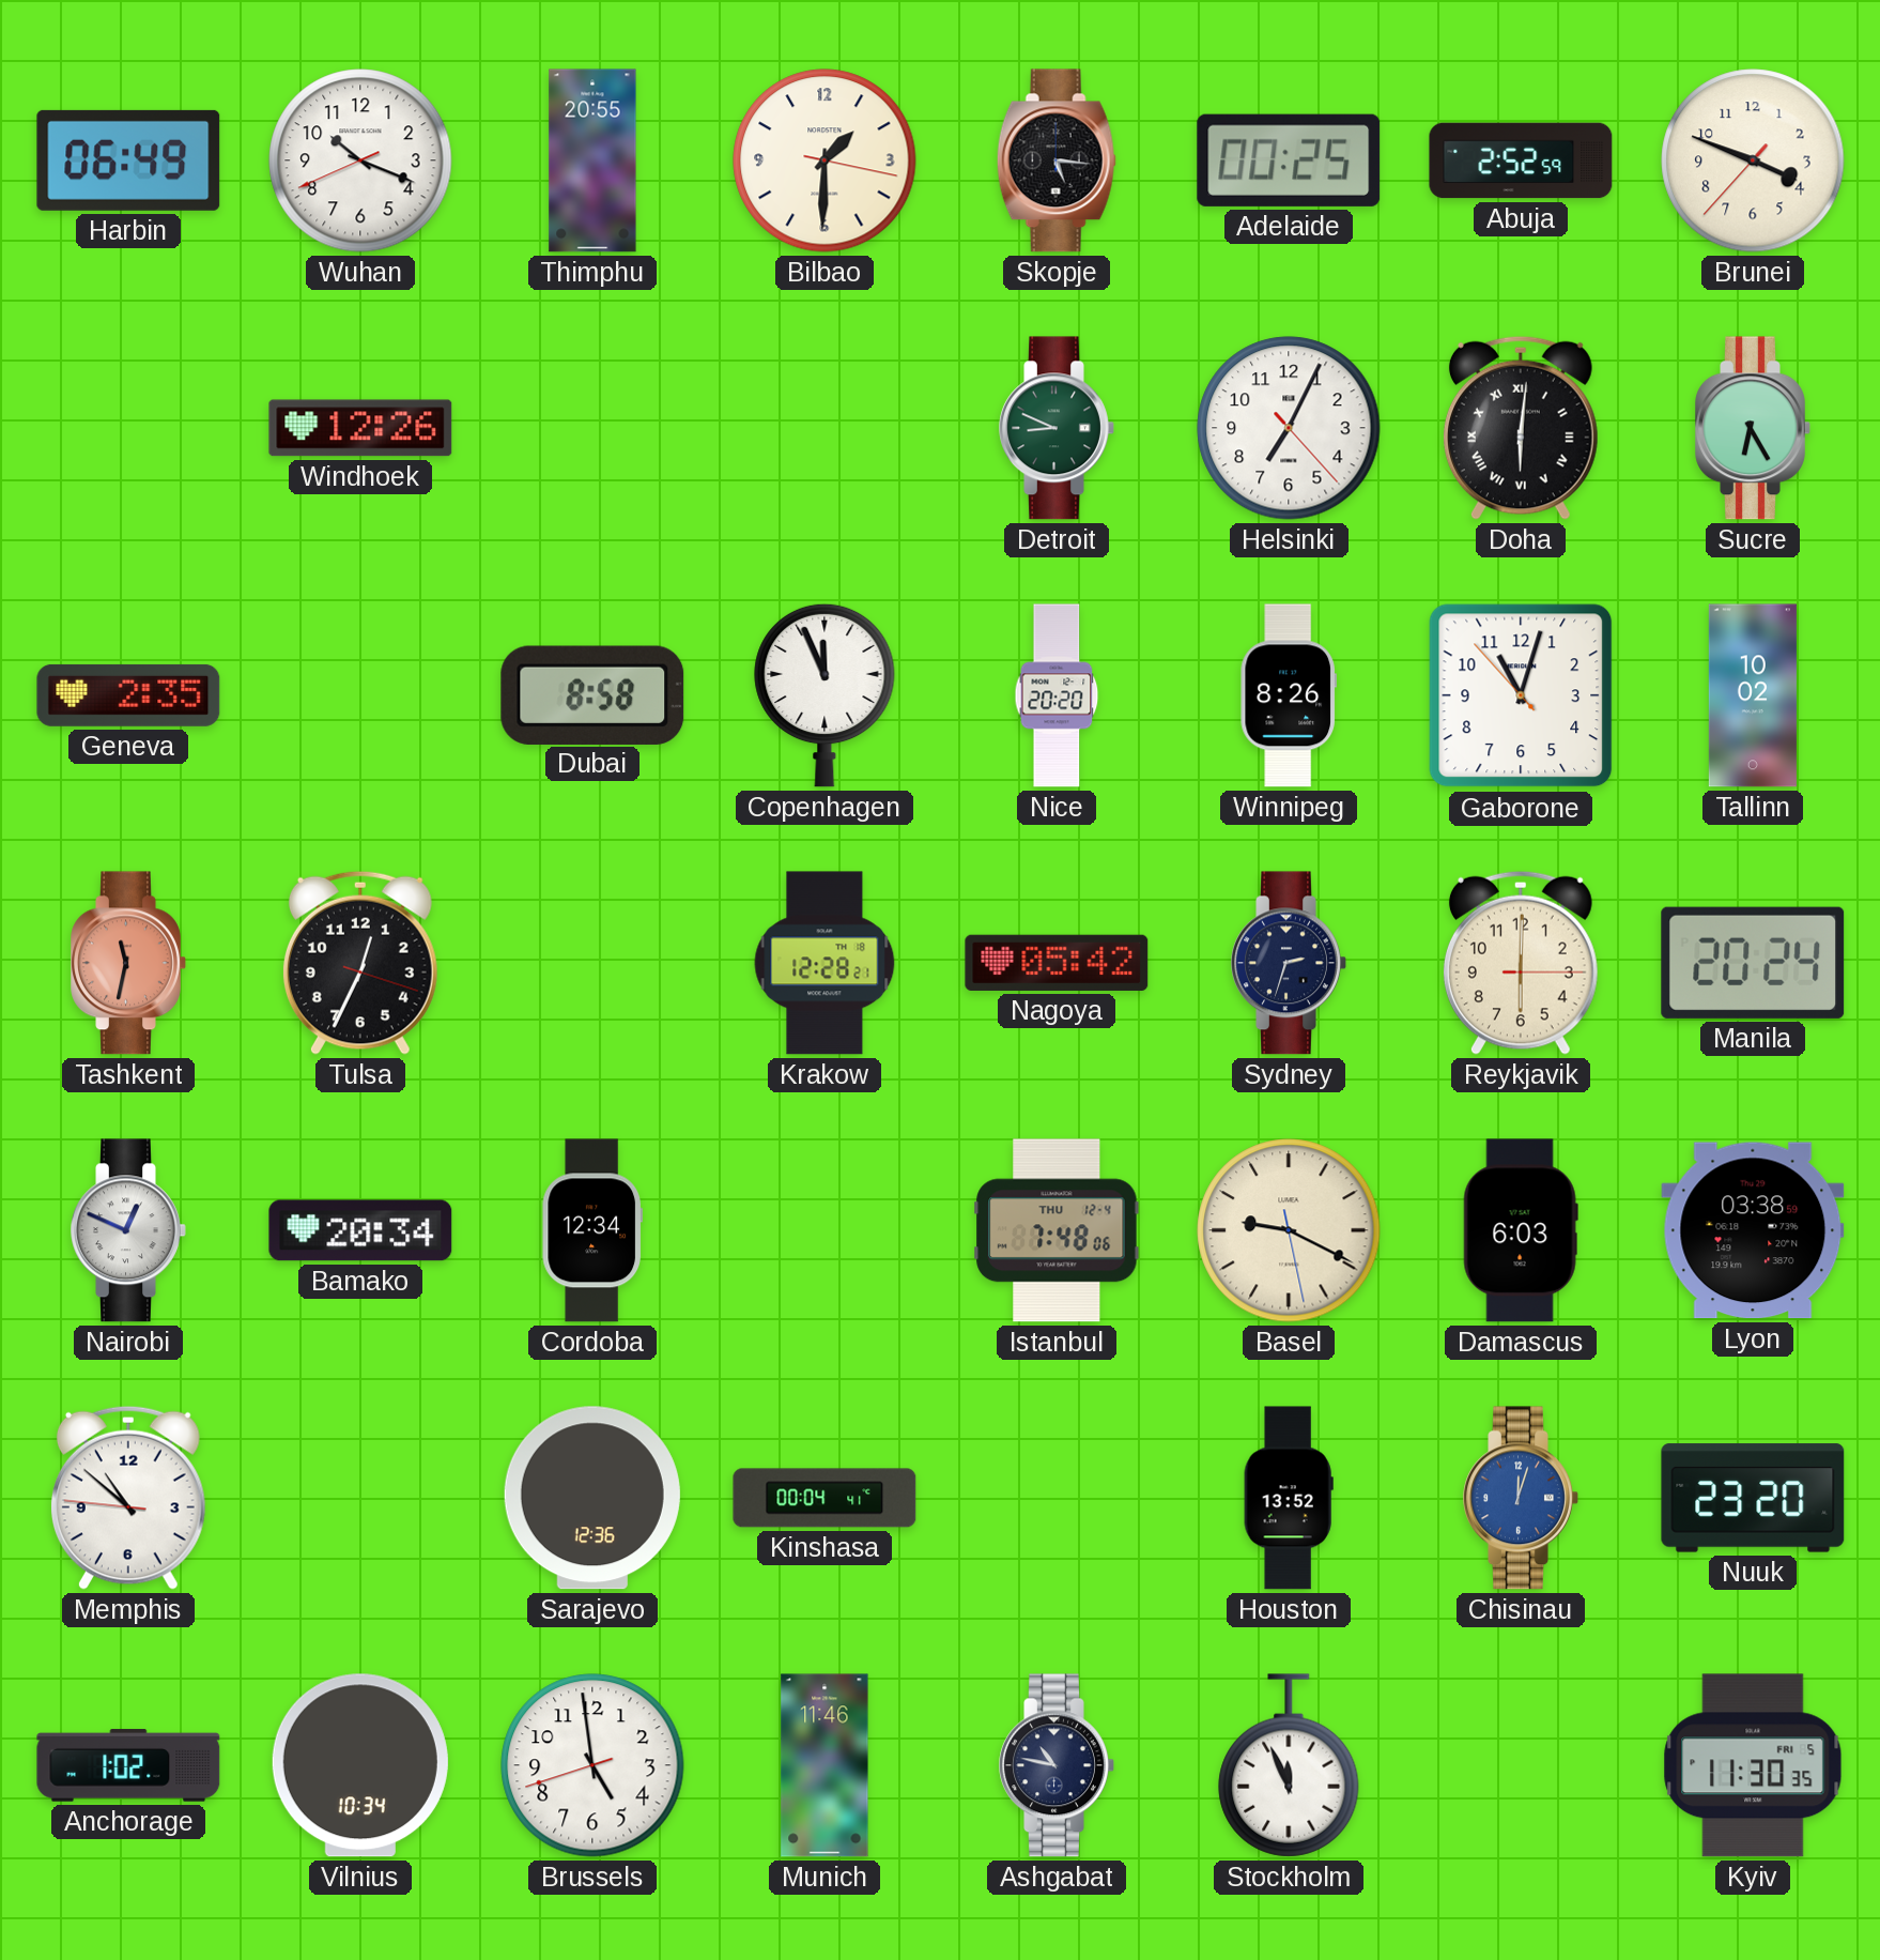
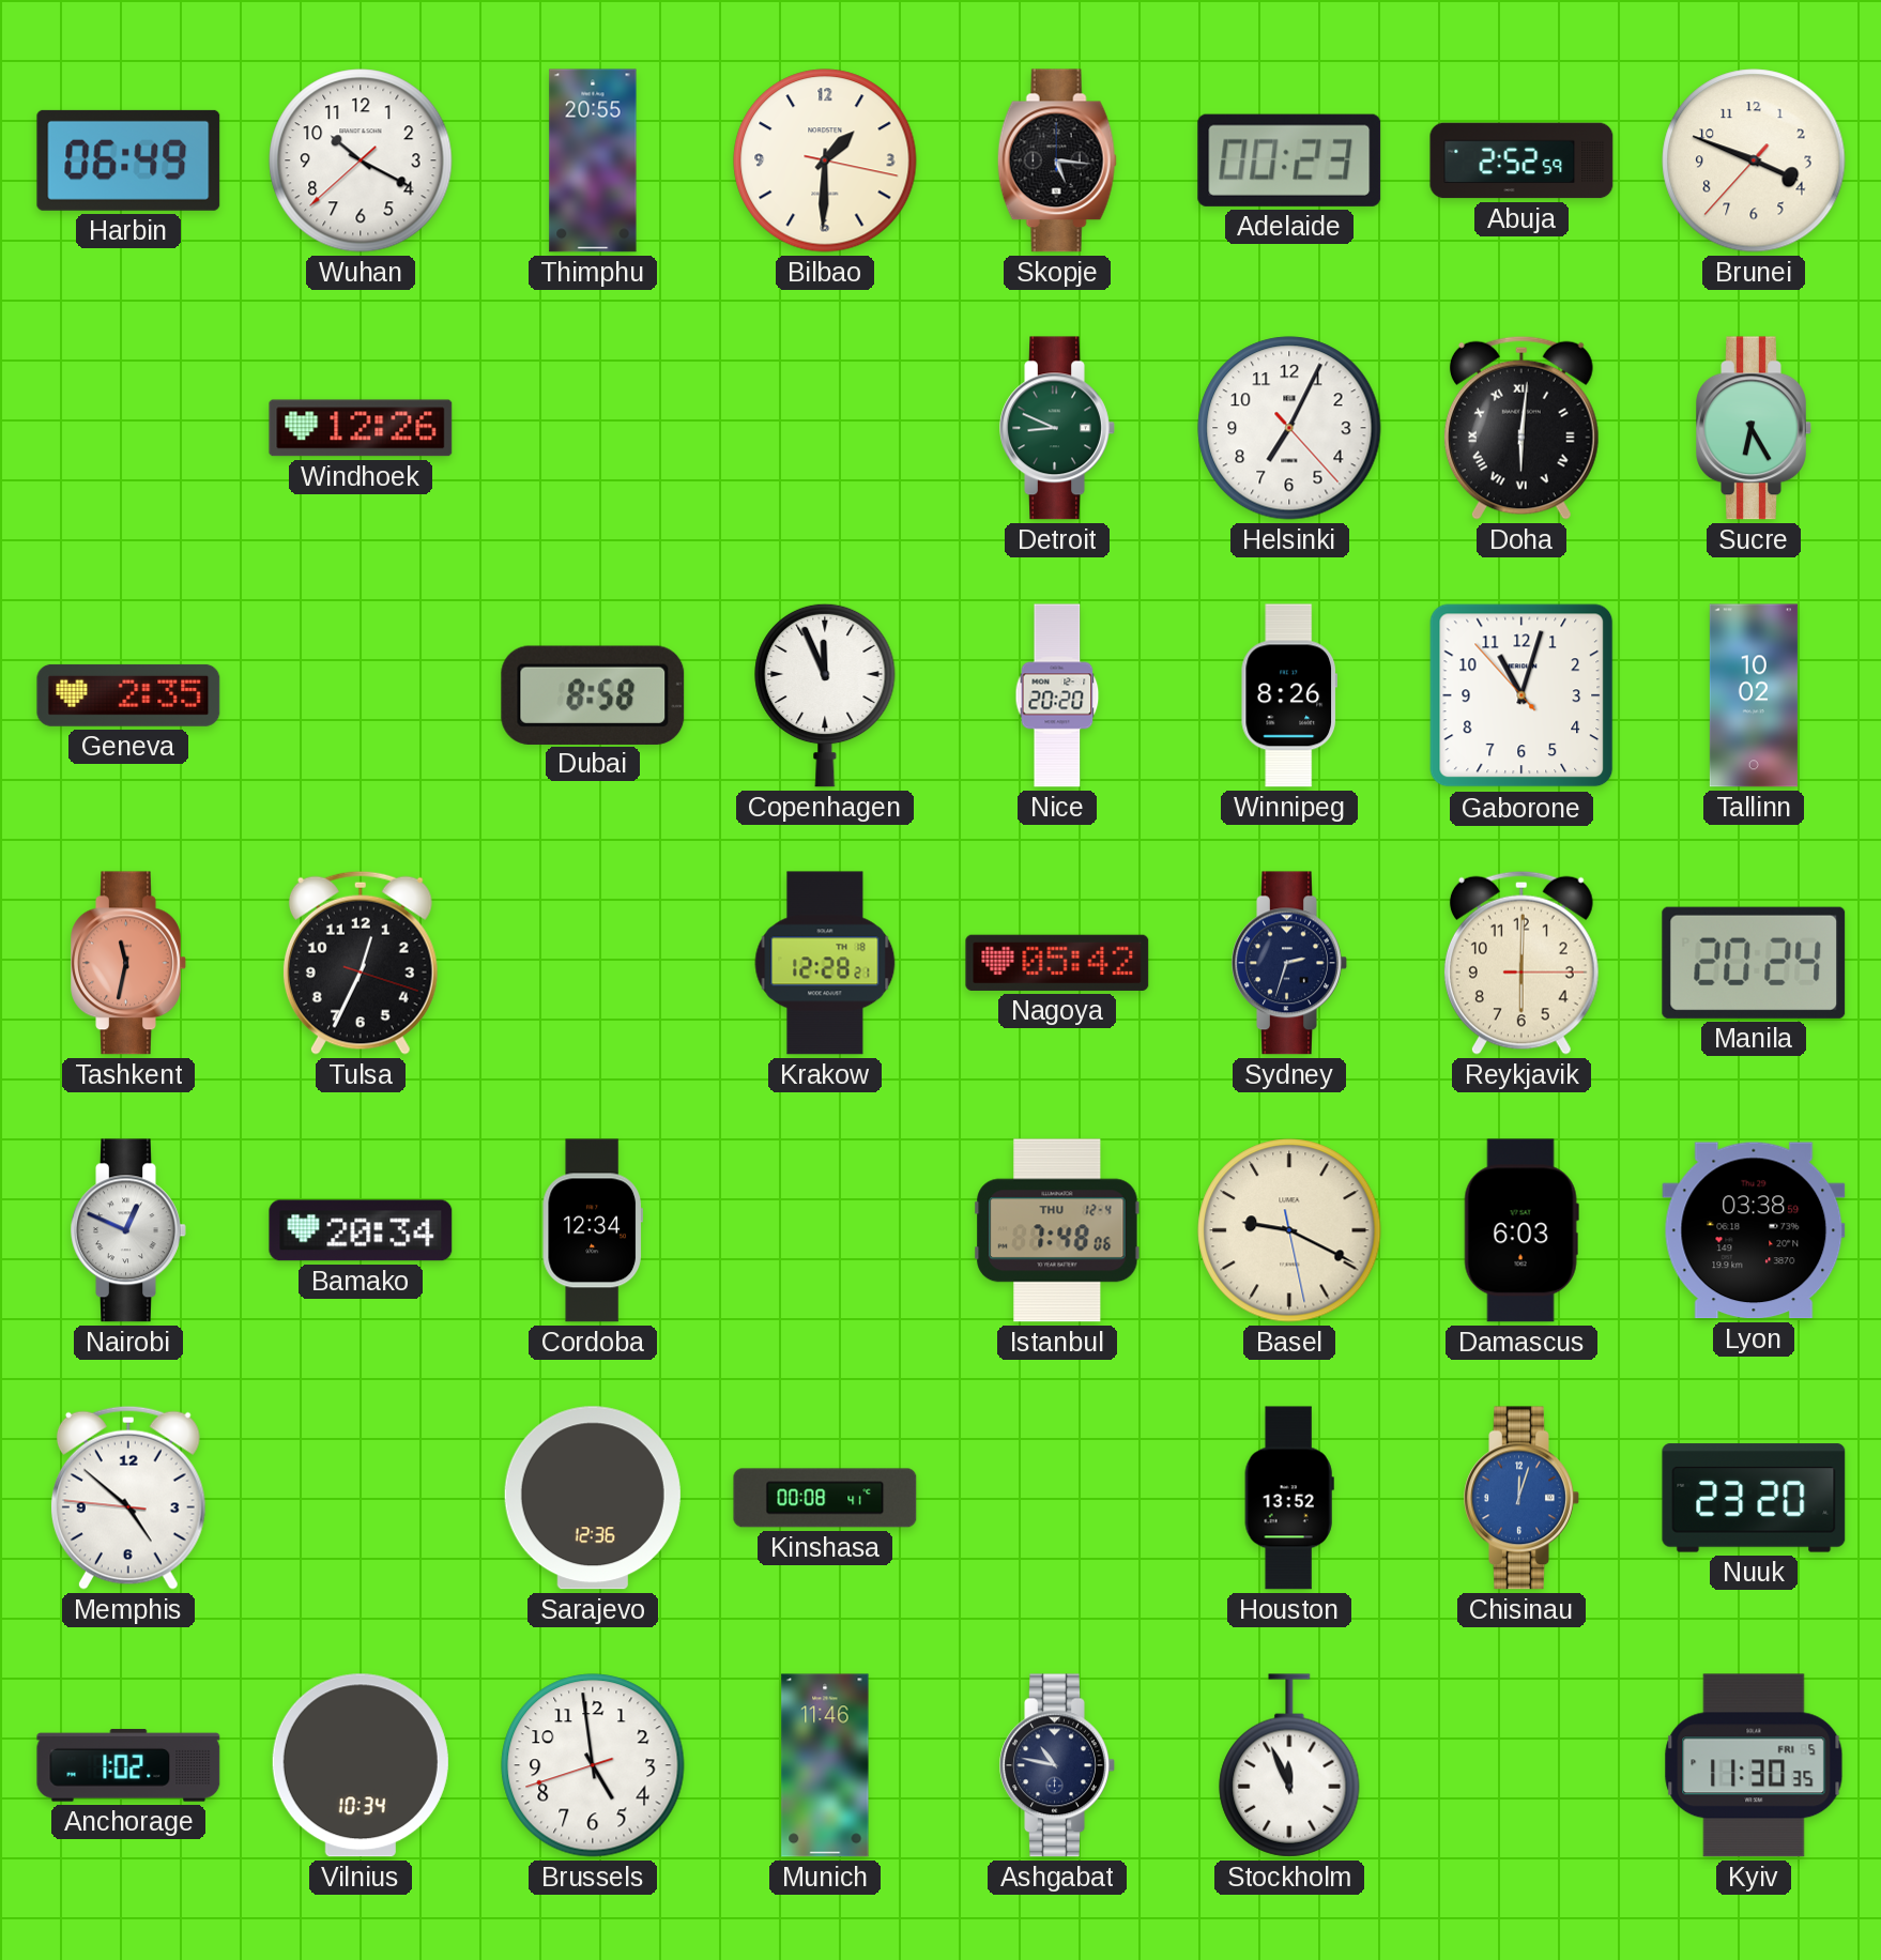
Wuhan: 10:18 -> 10:19 (361, 160)
Adelaide: 00:25 -> 00:23 (1289, 160)
Memphis: 10:51 -> 4:51 (128, 1498)
Kinshasa: 00:04 -> 00:08 (825, 1498)
